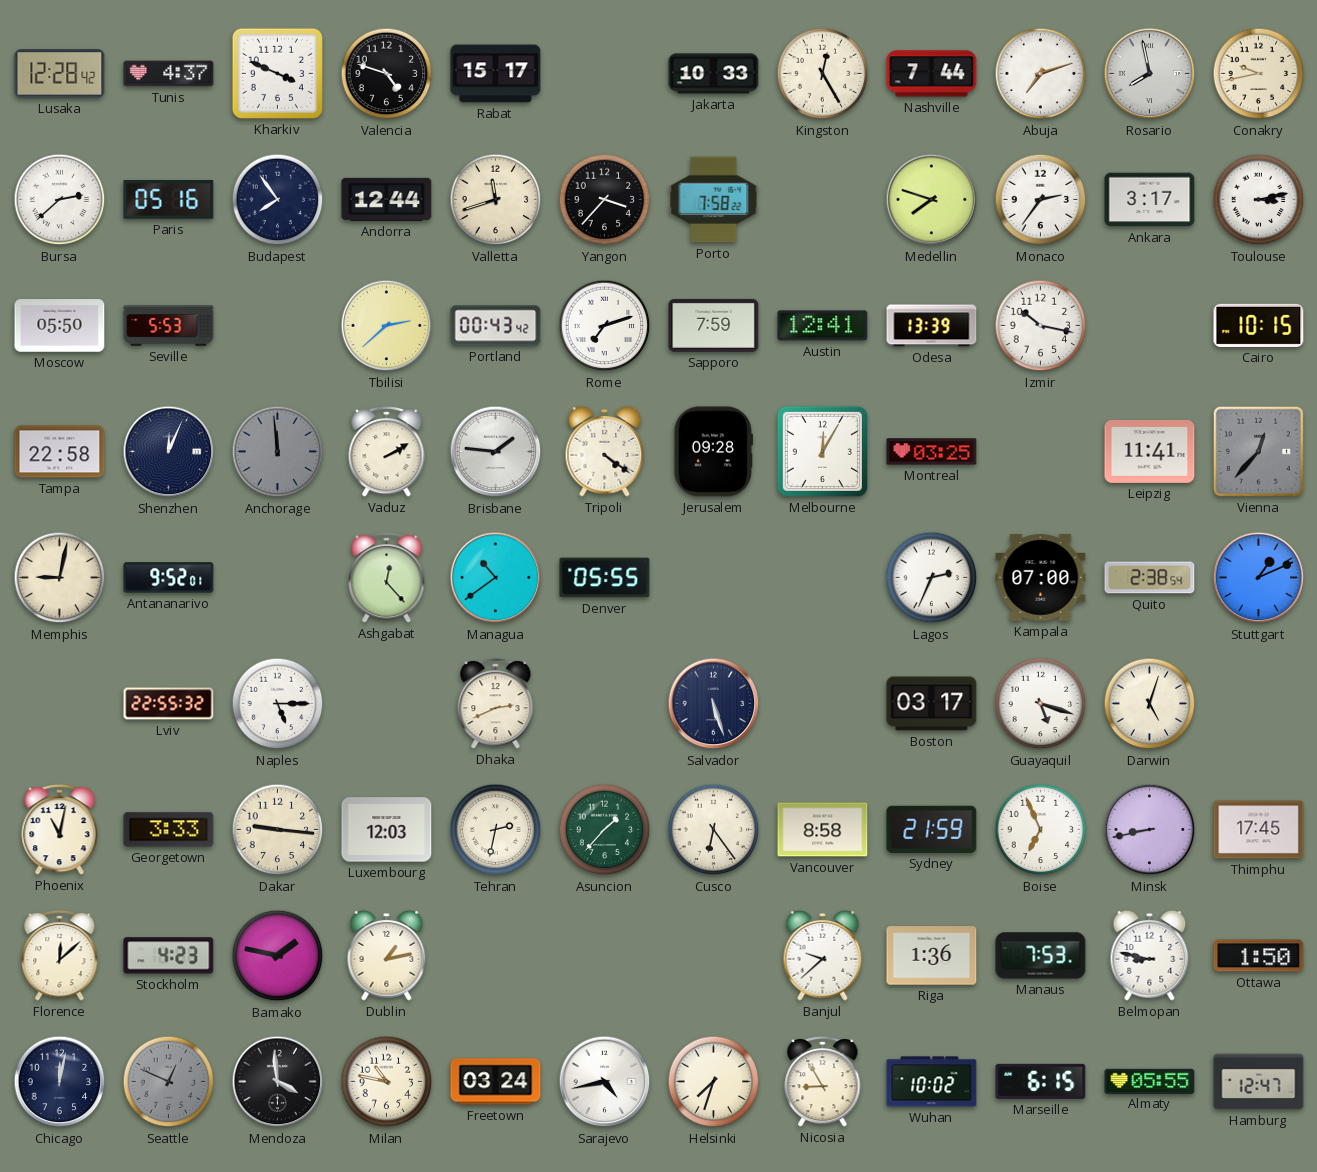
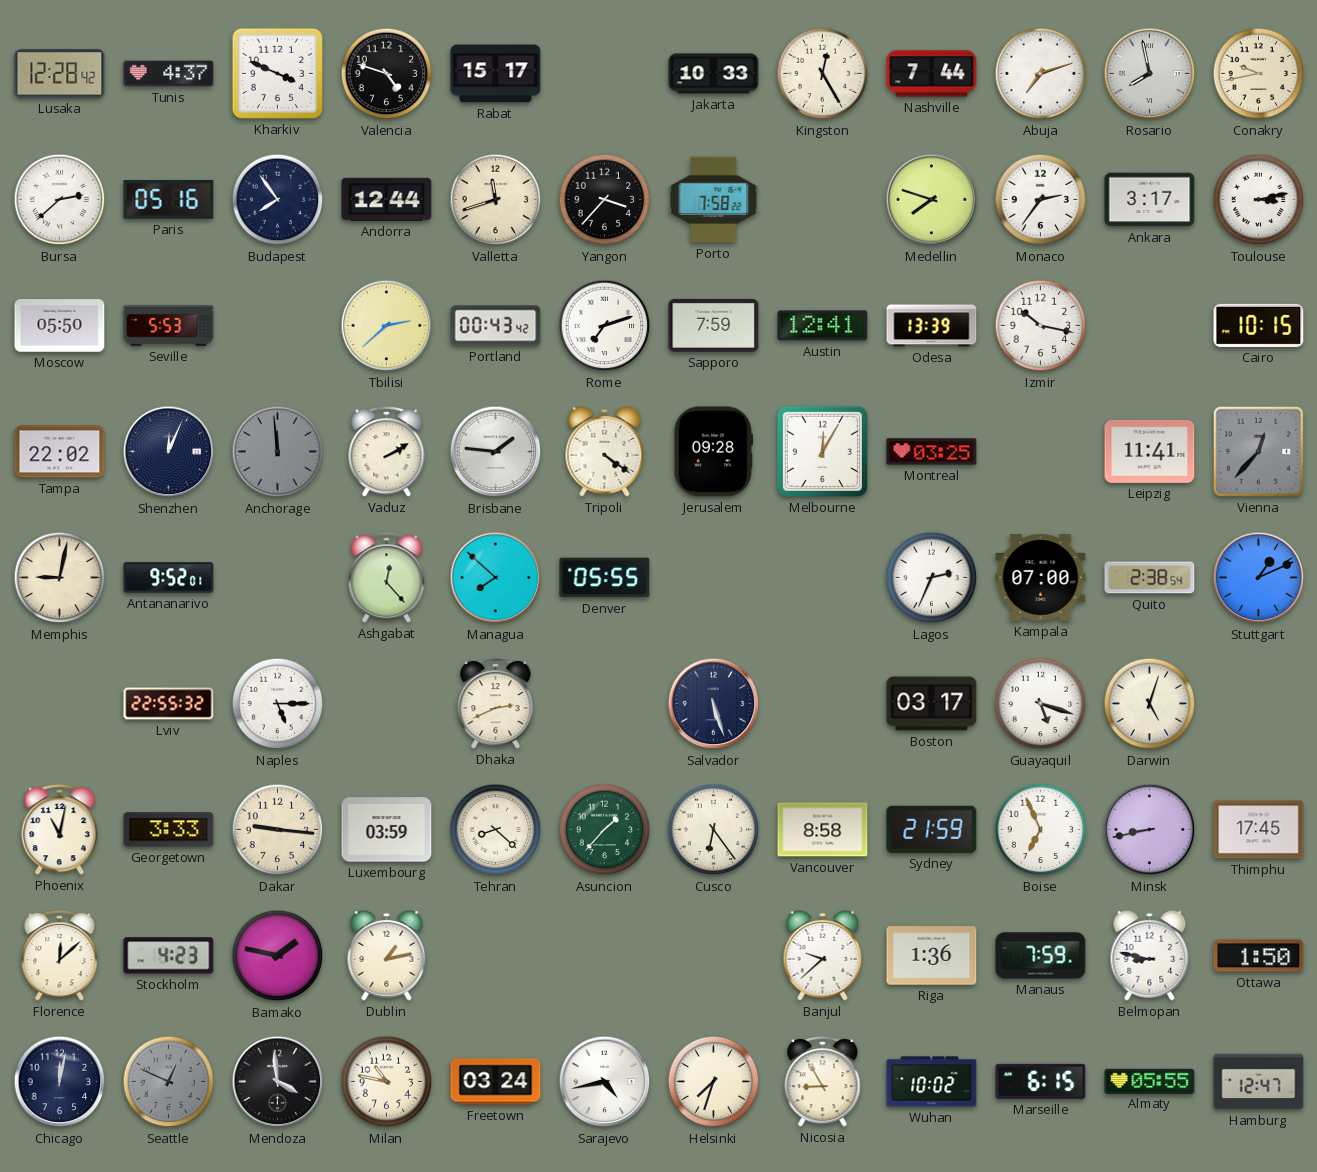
Tampa: 22:58 -> 22:02 (60, 452)
Managua: 10:39 -> 7:52 (496, 578)
Luxembourg: 12:03 -> 03:59 (387, 830)
Tehran: 2:32 -> 8:22 (496, 830)
Manaus: 7:53 -> 7:59 (1041, 956)
